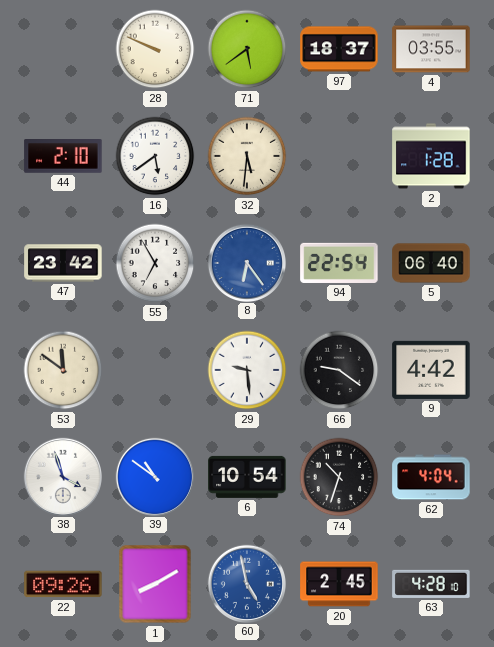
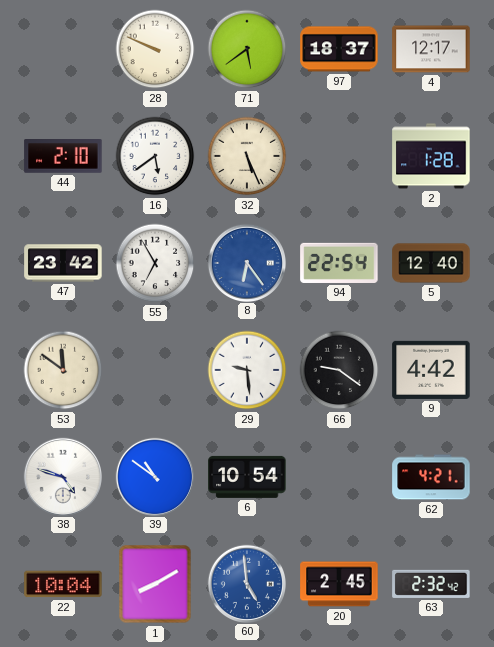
4: 03:55 -> 12:17 (431, 49)
32: 5:31 -> 5:26 (247, 156)
5: 06:40 -> 12:40 (431, 263)
38: 3:57 -> 4:48 (62, 476)
74: 10:33 -> none (339, 477)
62: 4:04 -> 4:21 (431, 477)
22: 09:26 -> 10:04 (63, 584)
60: 4:58 -> 4:59 (246, 583)
63: 4:28 -> 2:32 (431, 584)
